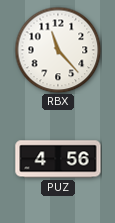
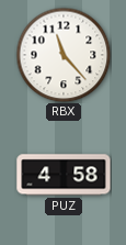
PUZ: 4:56 -> 4:58 (64, 175)
